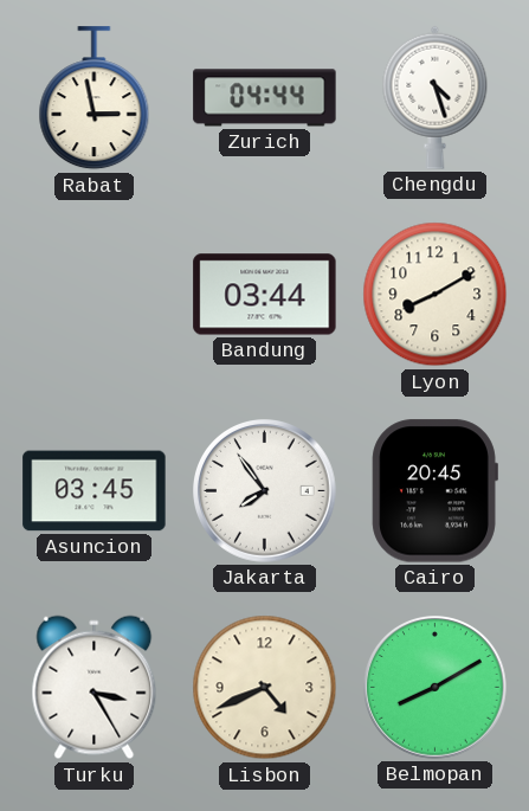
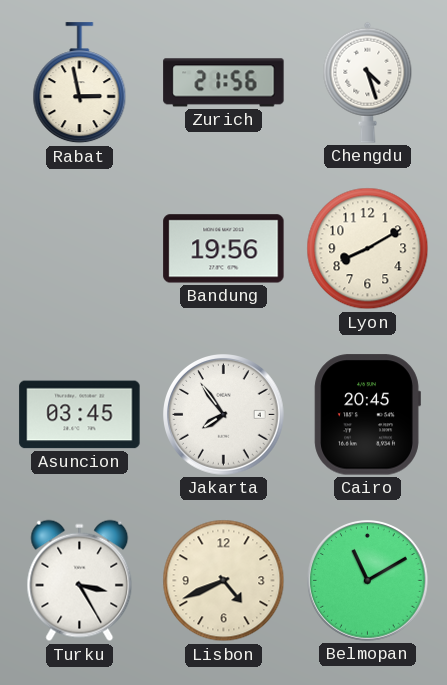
Zurich: 04:44 -> 21:56 (224, 83)
Bandung: 03:44 -> 19:56 (224, 249)
Belmopan: 8:10 -> 11:10 (368, 581)
